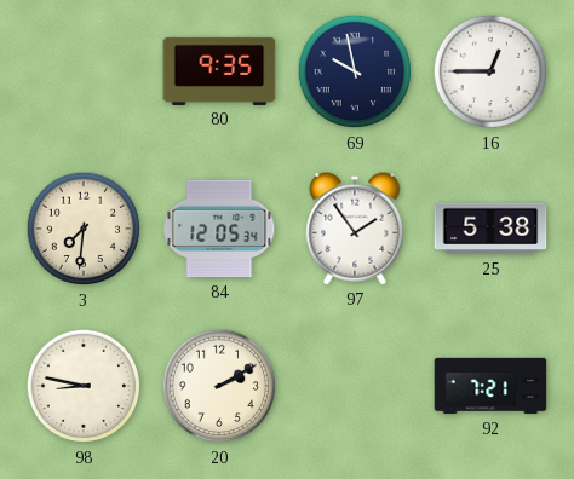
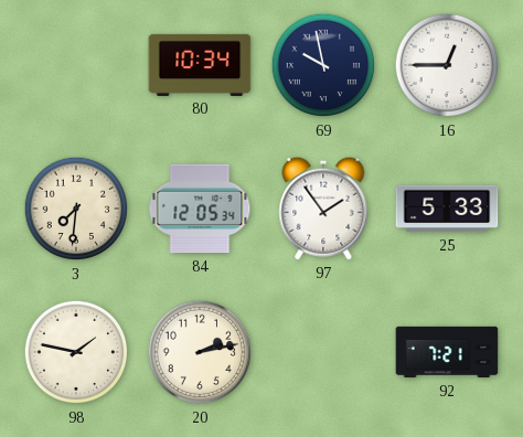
80: 9:35 -> 10:34 (200, 65)
25: 5:38 -> 5:33 (447, 209)
98: 8:47 -> 1:47 (76, 352)
20: 2:10 -> 2:13 (200, 352)
